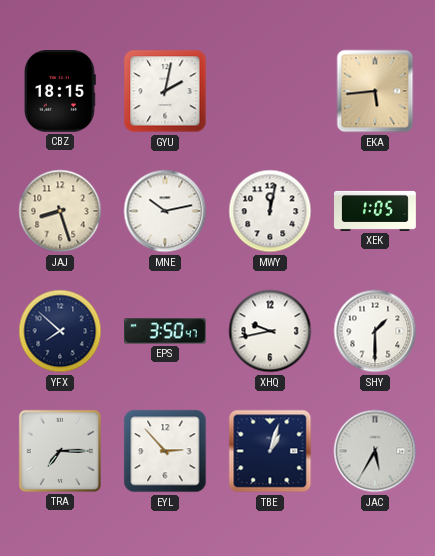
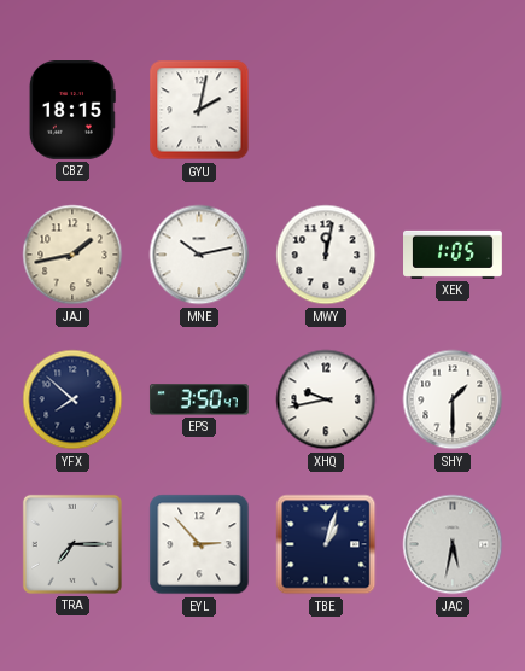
EKA: 5:44 -> none (375, 91)
JAJ: 8:27 -> 1:43 (72, 255)
JAC: 5:35 -> 5:32 (453, 544)
